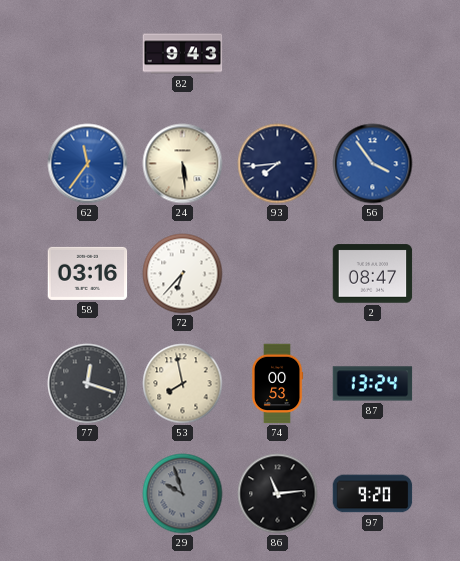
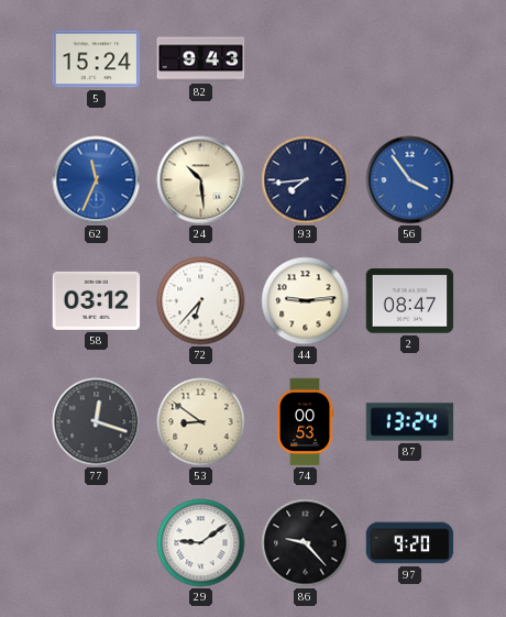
5: none -> 15:24 (97, 59)
62: 11:36 -> 11:34 (97, 180)
24: 5:29 -> 10:29 (201, 180)
58: 03:16 -> 03:12 (97, 300)
44: none -> 9:14 (306, 301)
53: 7:58 -> 8:51 (201, 422)
29: 9:57 -> 9:09 (201, 543)
29 dial: grey -> white (201, 543)
86: 11:14 -> 9:23 (306, 543)
